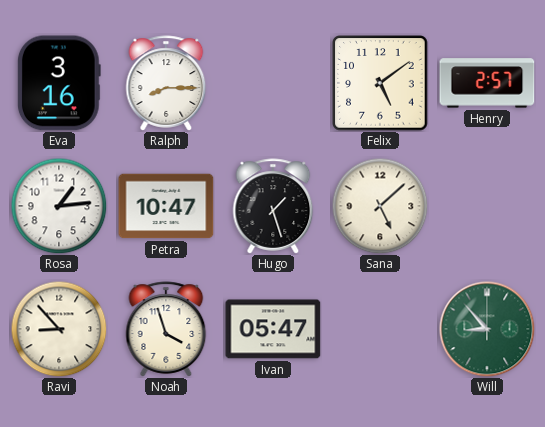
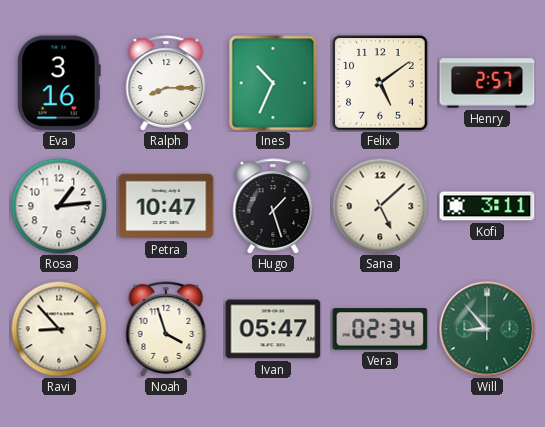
Ines: none -> 10:34 (273, 83)
Kofi: none -> 3:11 (487, 206)
Vera: none -> 02:34 (380, 329)
